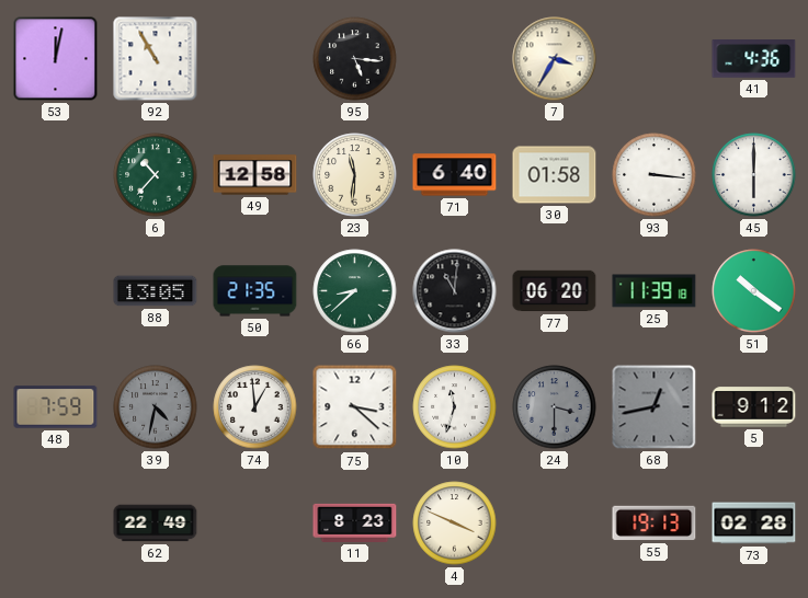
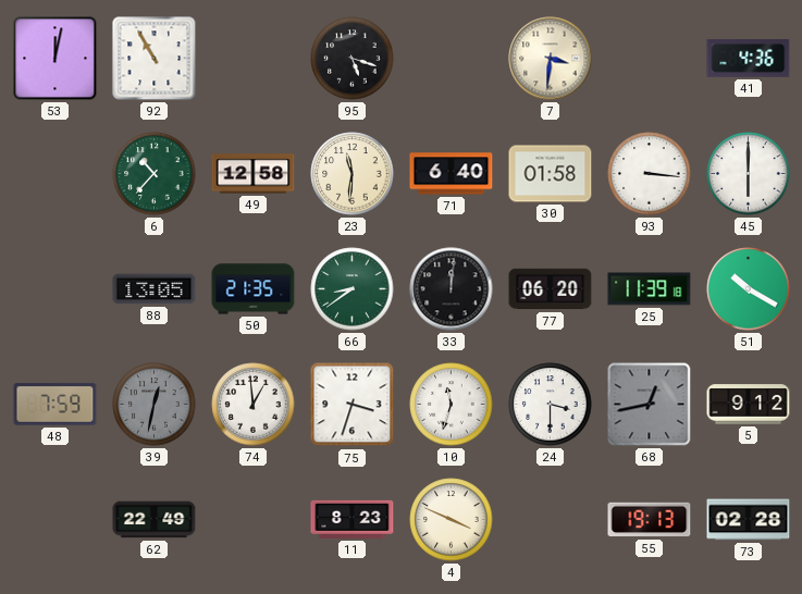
95: 5:16 -> 5:18 (353, 59)
7: 3:35 -> 3:31 (551, 59)
66: 8:38 -> 8:39 (353, 289)
33: 11:01 -> 12:01 (452, 289)
51: 10:21 -> 10:20 (749, 289)
39: 4:32 -> 12:32 (155, 405)
75: 3:22 -> 3:33 (353, 405)
24 dial: grey -> white (551, 405)
